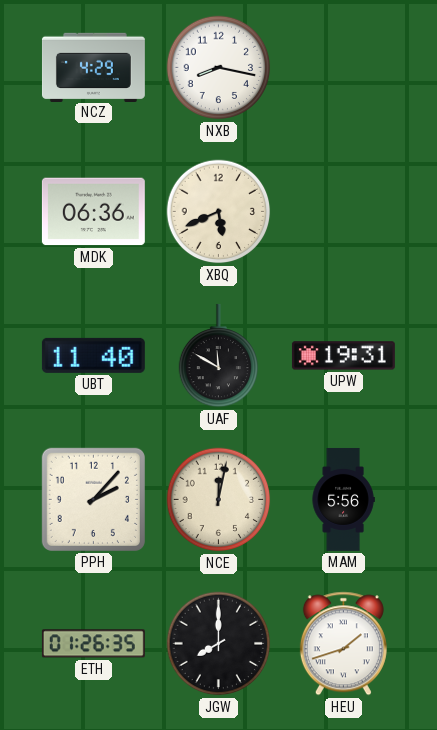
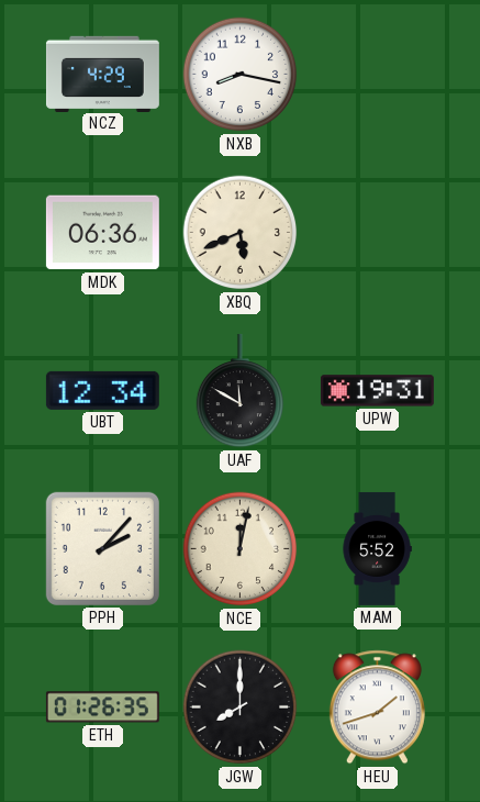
UBT: 11:40 -> 12:34 (102, 390)
MAM: 5:56 -> 5:52 (377, 548)
